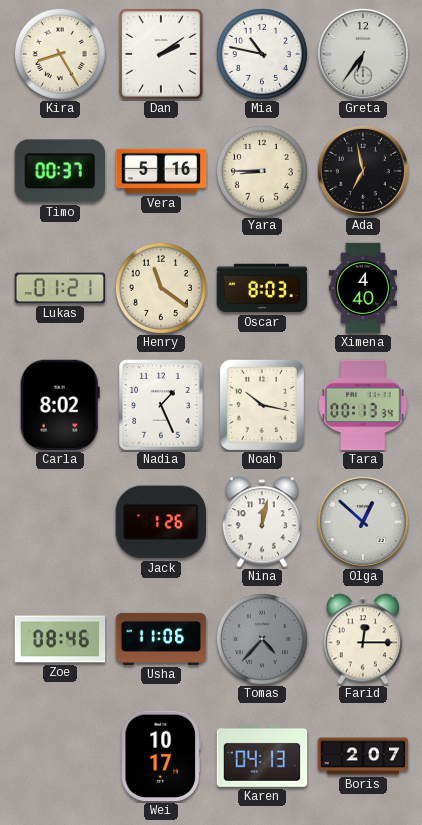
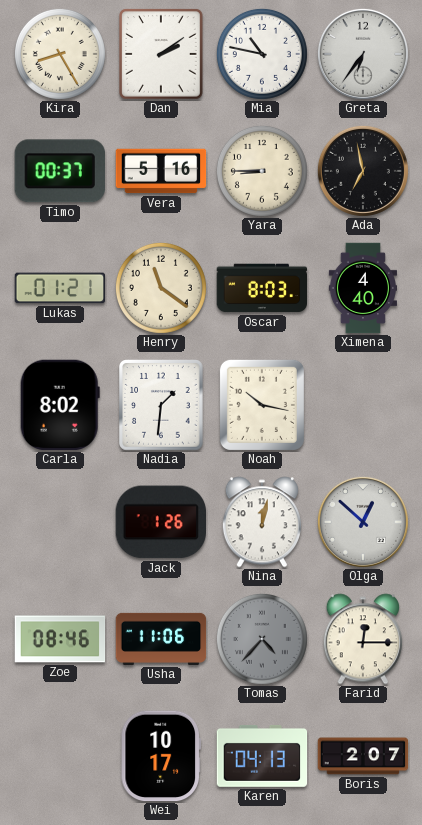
Nadia: 1:26 -> 1:31 (162, 405)
Tara: 00:13 -> none (363, 405)
